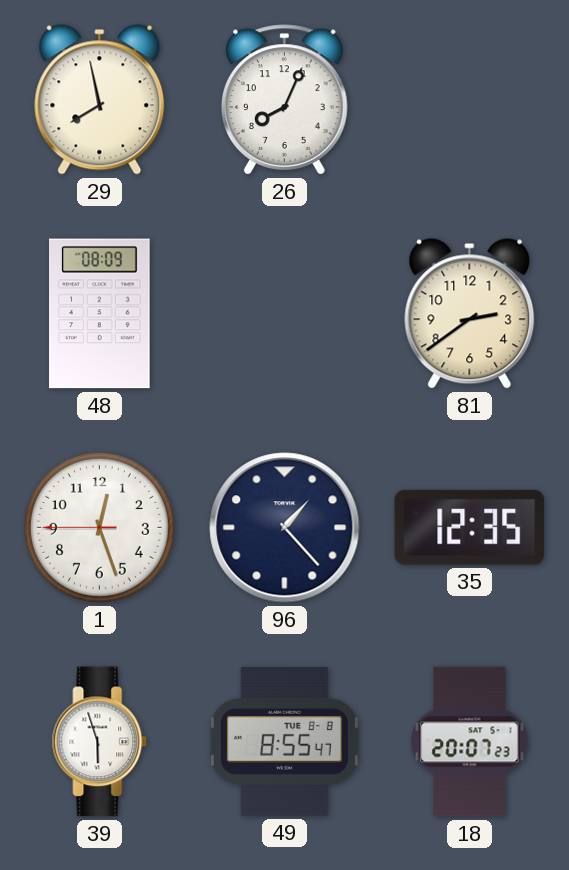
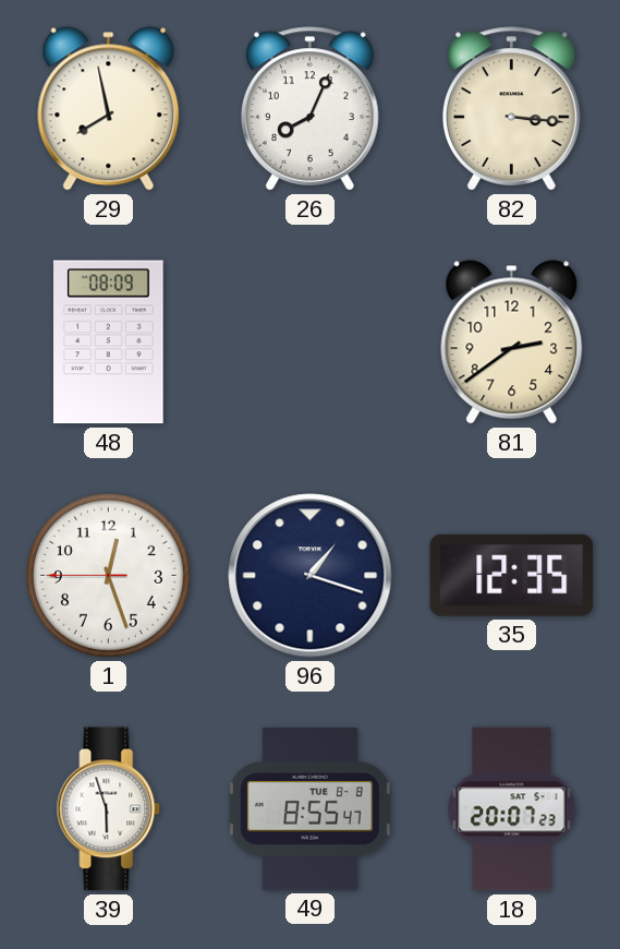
82: none -> 3:16 (511, 109)
96: 1:23 -> 1:18 (311, 576)
